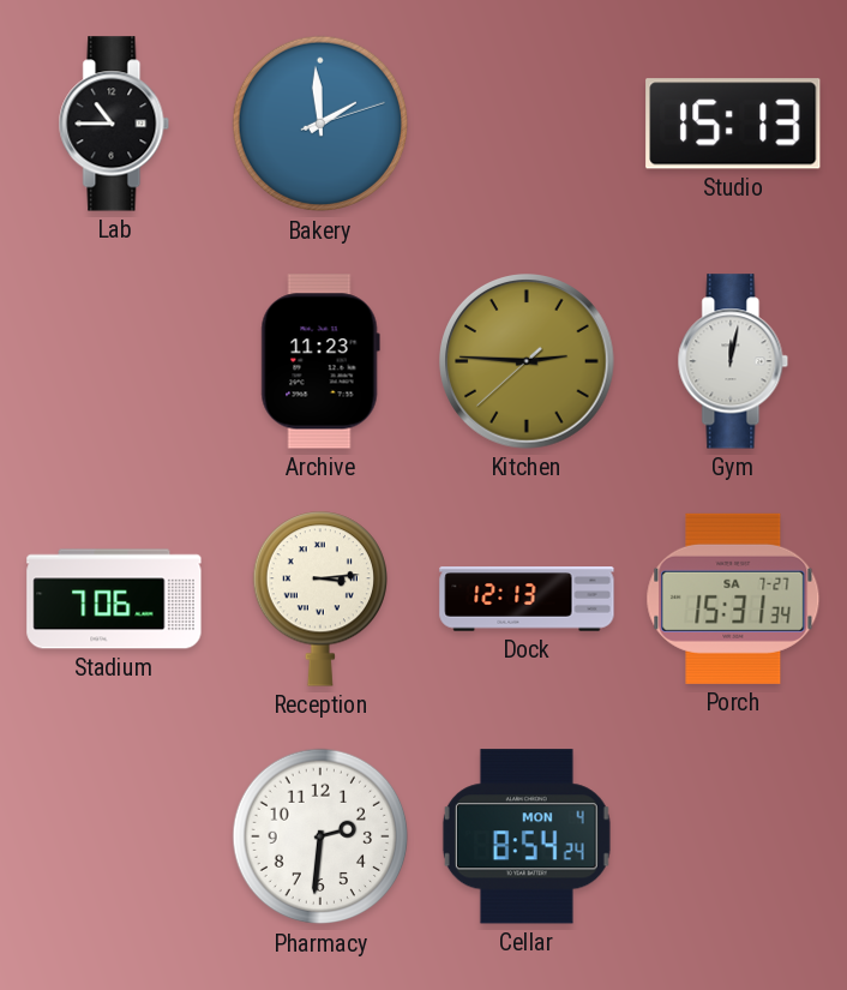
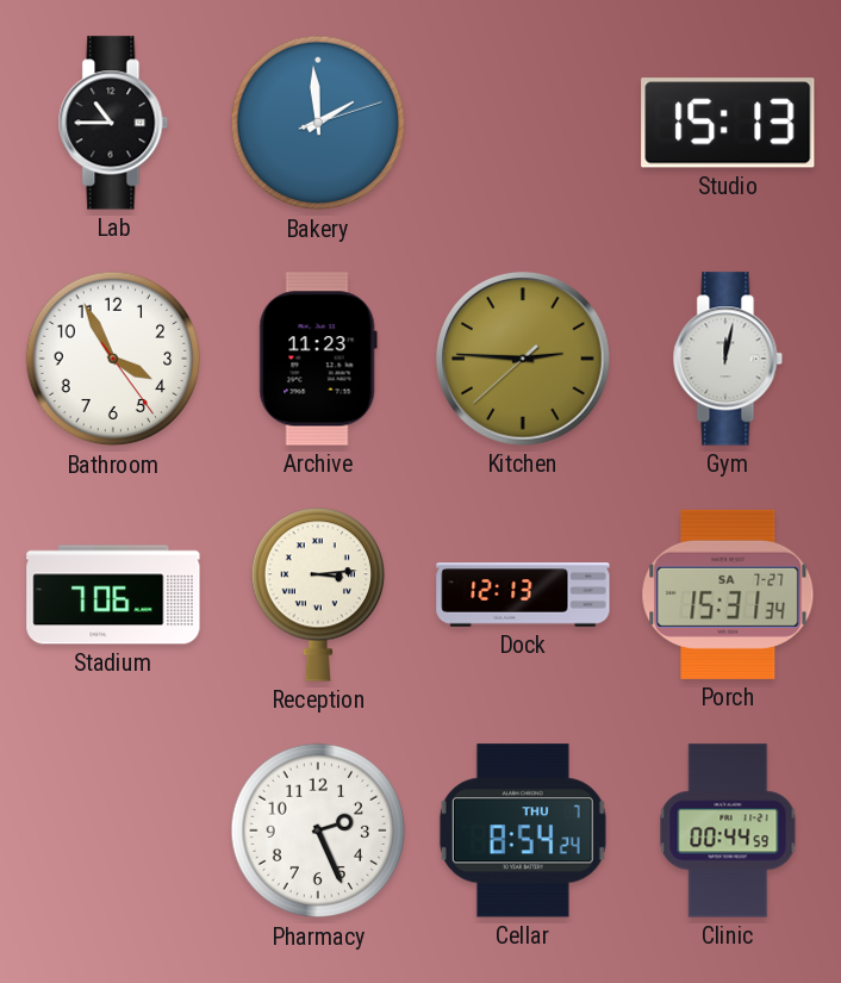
Bathroom: none -> 3:55 (113, 359)
Pharmacy: 2:31 -> 2:26 (318, 830)
Cellar date: MON 4 -> THU 7 (523, 830)
Clinic: none -> 00:44 (728, 830)
